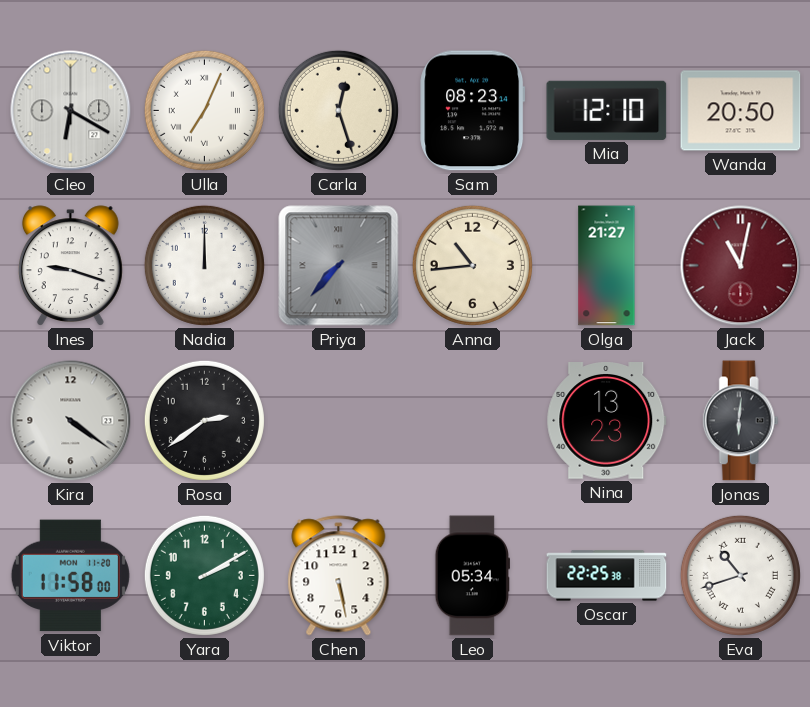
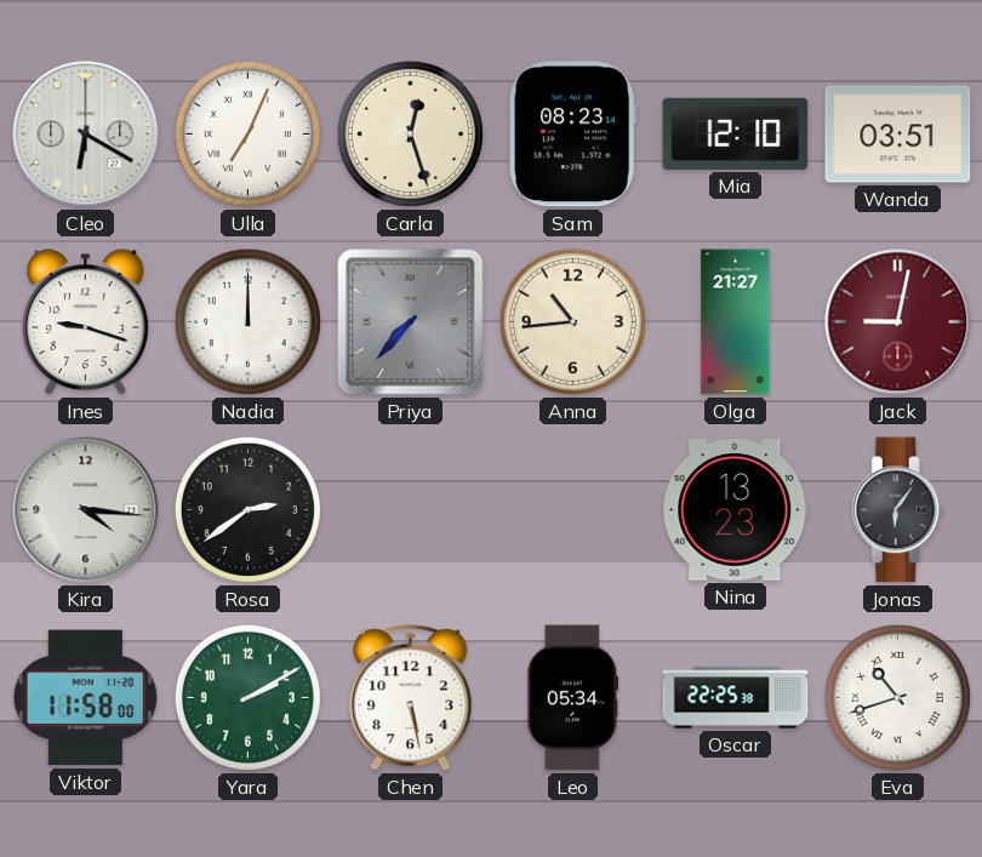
Wanda: 20:50 -> 03:51 (898, 135)
Jack: 11:02 -> 9:02 (898, 322)
Kira: 4:21 -> 4:16 (86, 510)
Jonas: 6:01 -> 6:06 (897, 510)
